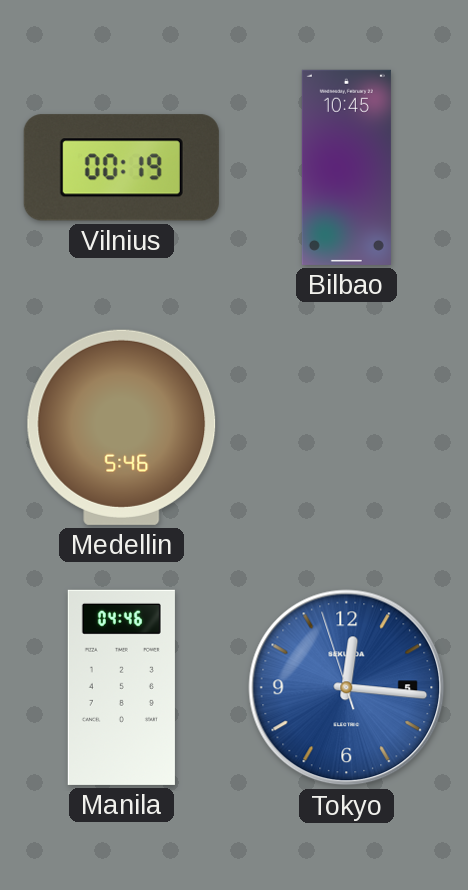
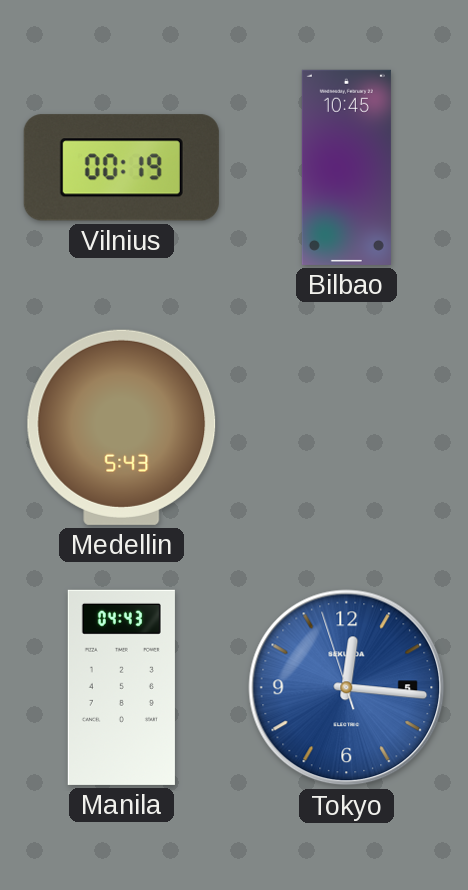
Medellin: 5:46 -> 5:43 (122, 427)
Manila: 04:46 -> 04:43 (121, 687)
